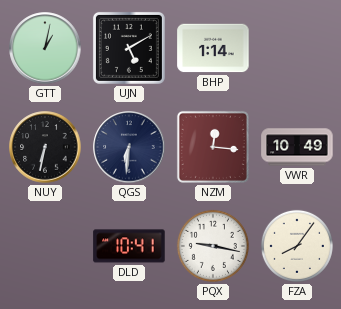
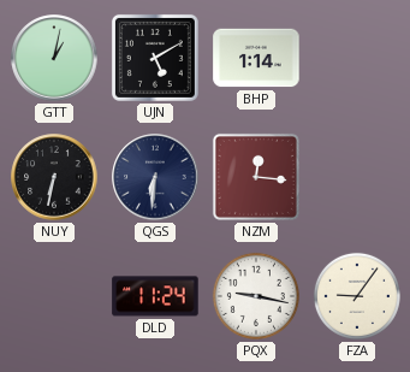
VWR: 10:49 -> none (297, 147)
DLD: 10:41 -> 11:24 (155, 296)
FZA: 8:06 -> 9:06 (357, 296)
